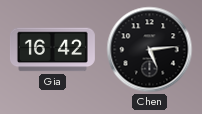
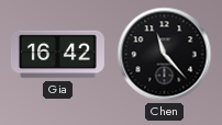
Chen: 5:14 -> 11:23 (165, 55)
